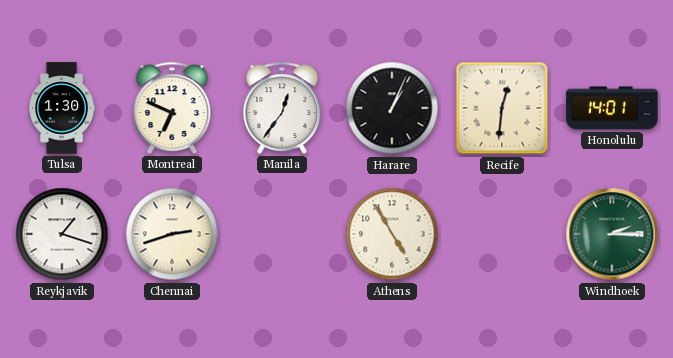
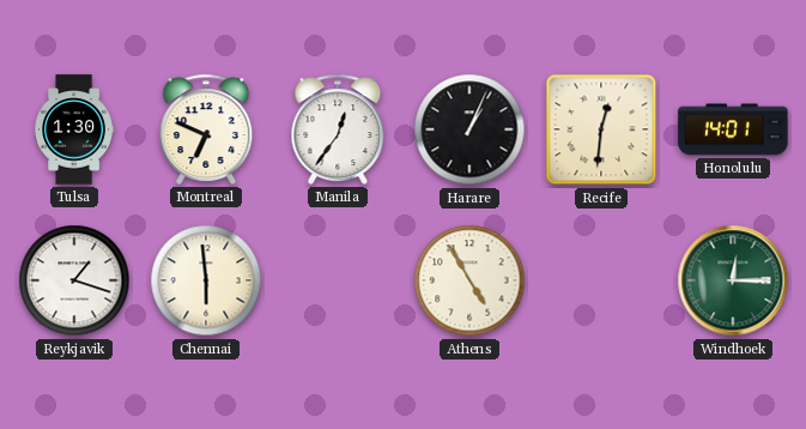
Chennai: 2:42 -> 5:59 (206, 280)
Windhoek: 2:15 -> 12:15 (733, 280)
